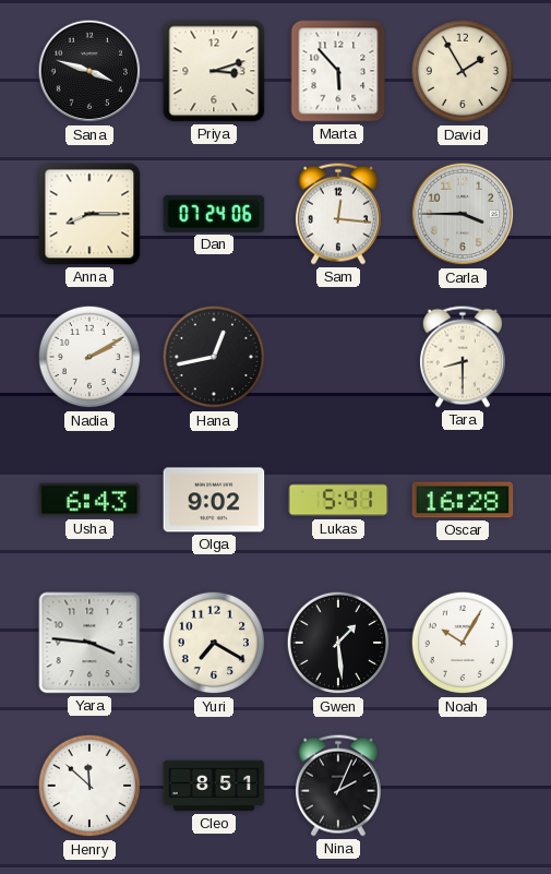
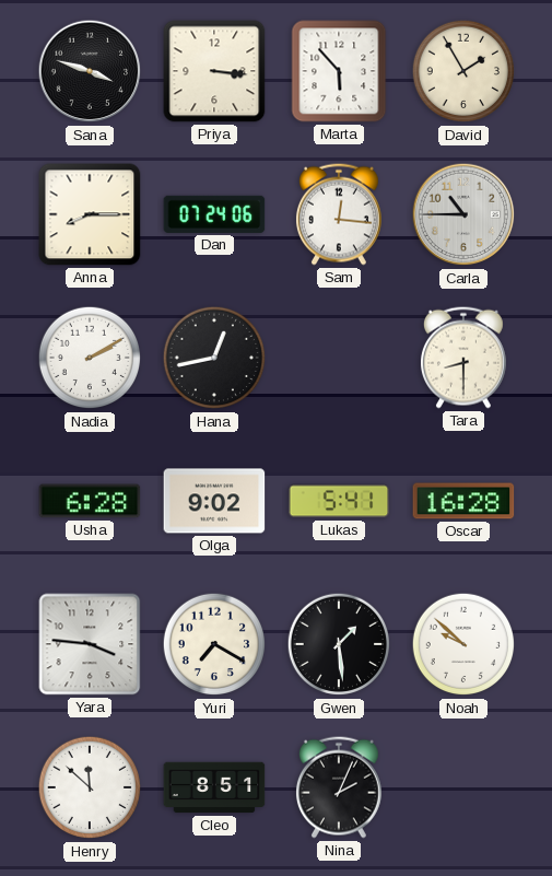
Priya: 3:12 -> 3:16 (214, 71)
Carla: 3:45 -> 10:45 (463, 214)
Usha: 6:43 -> 6:28 (90, 501)
Noah: 10:05 -> 9:52 (463, 644)
